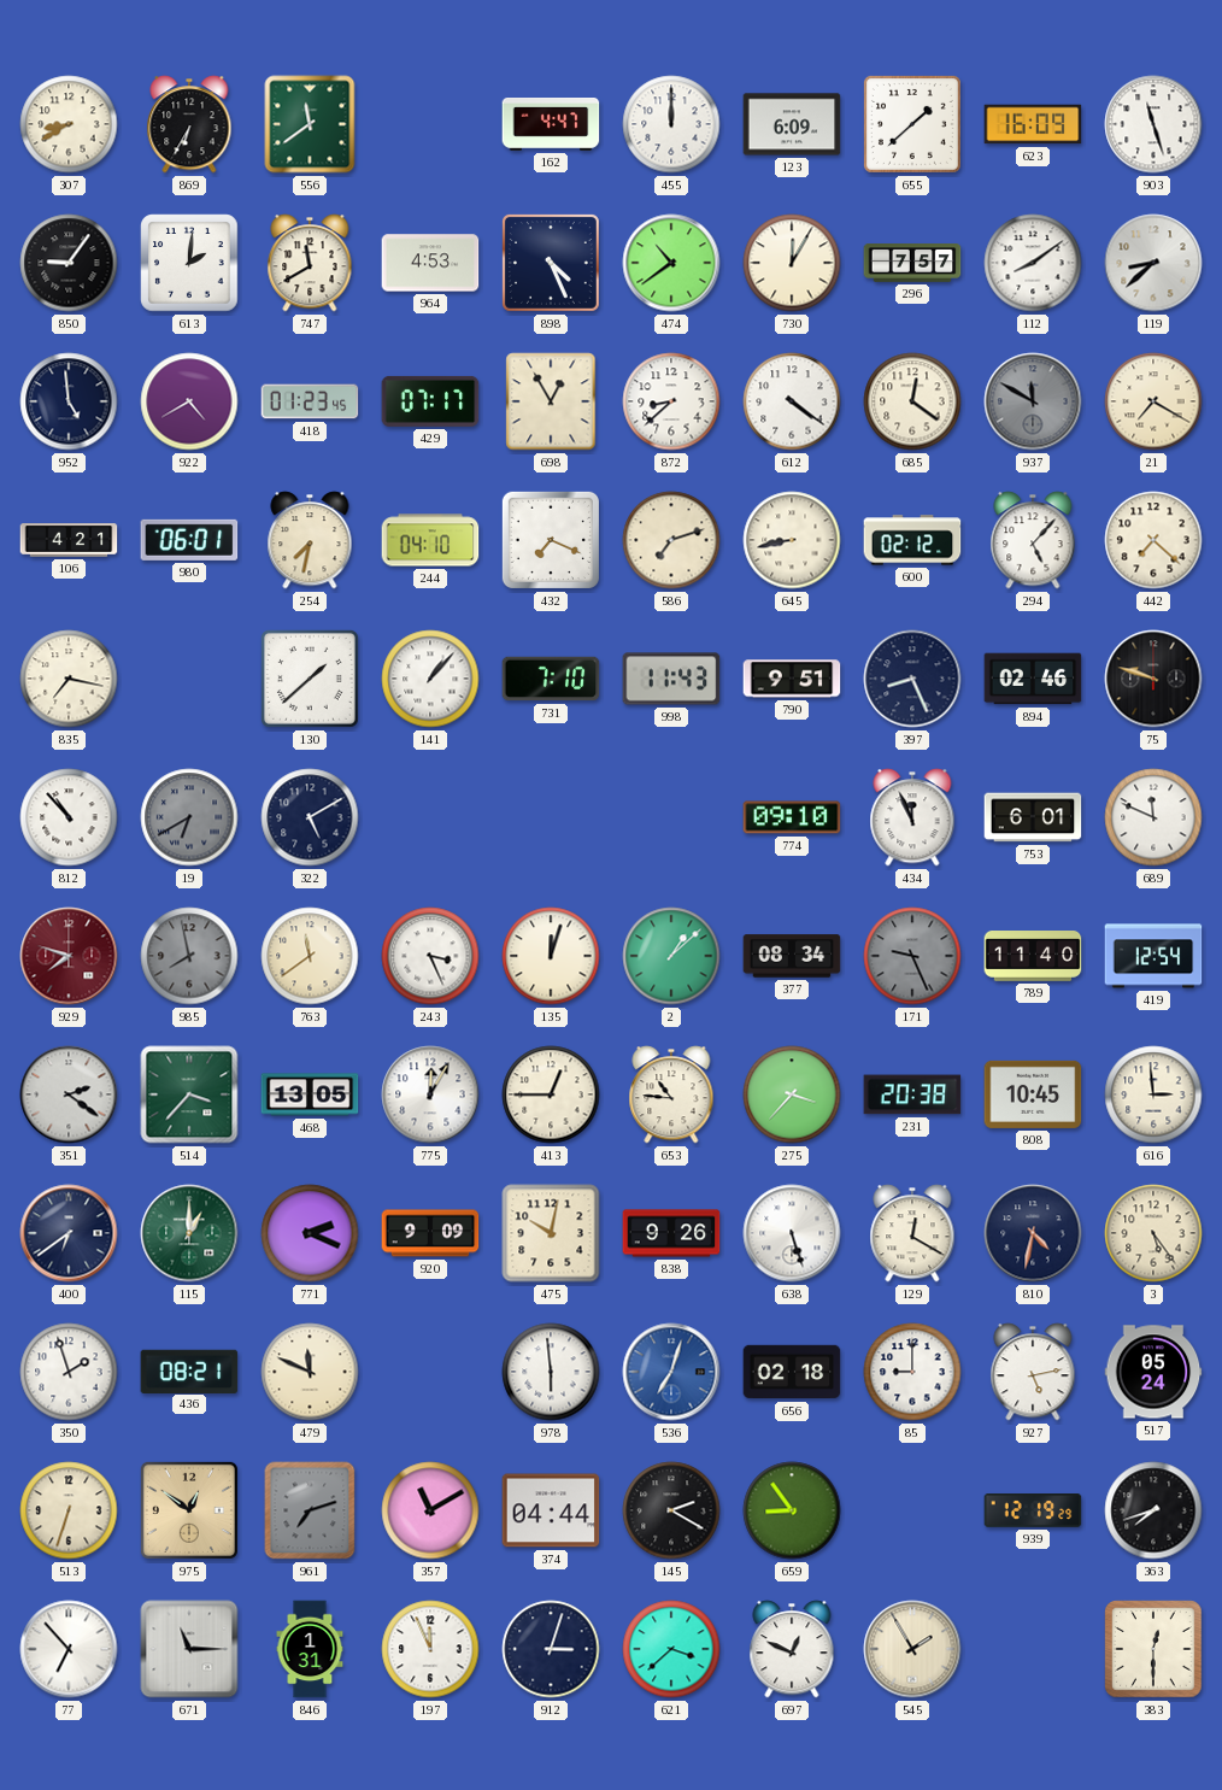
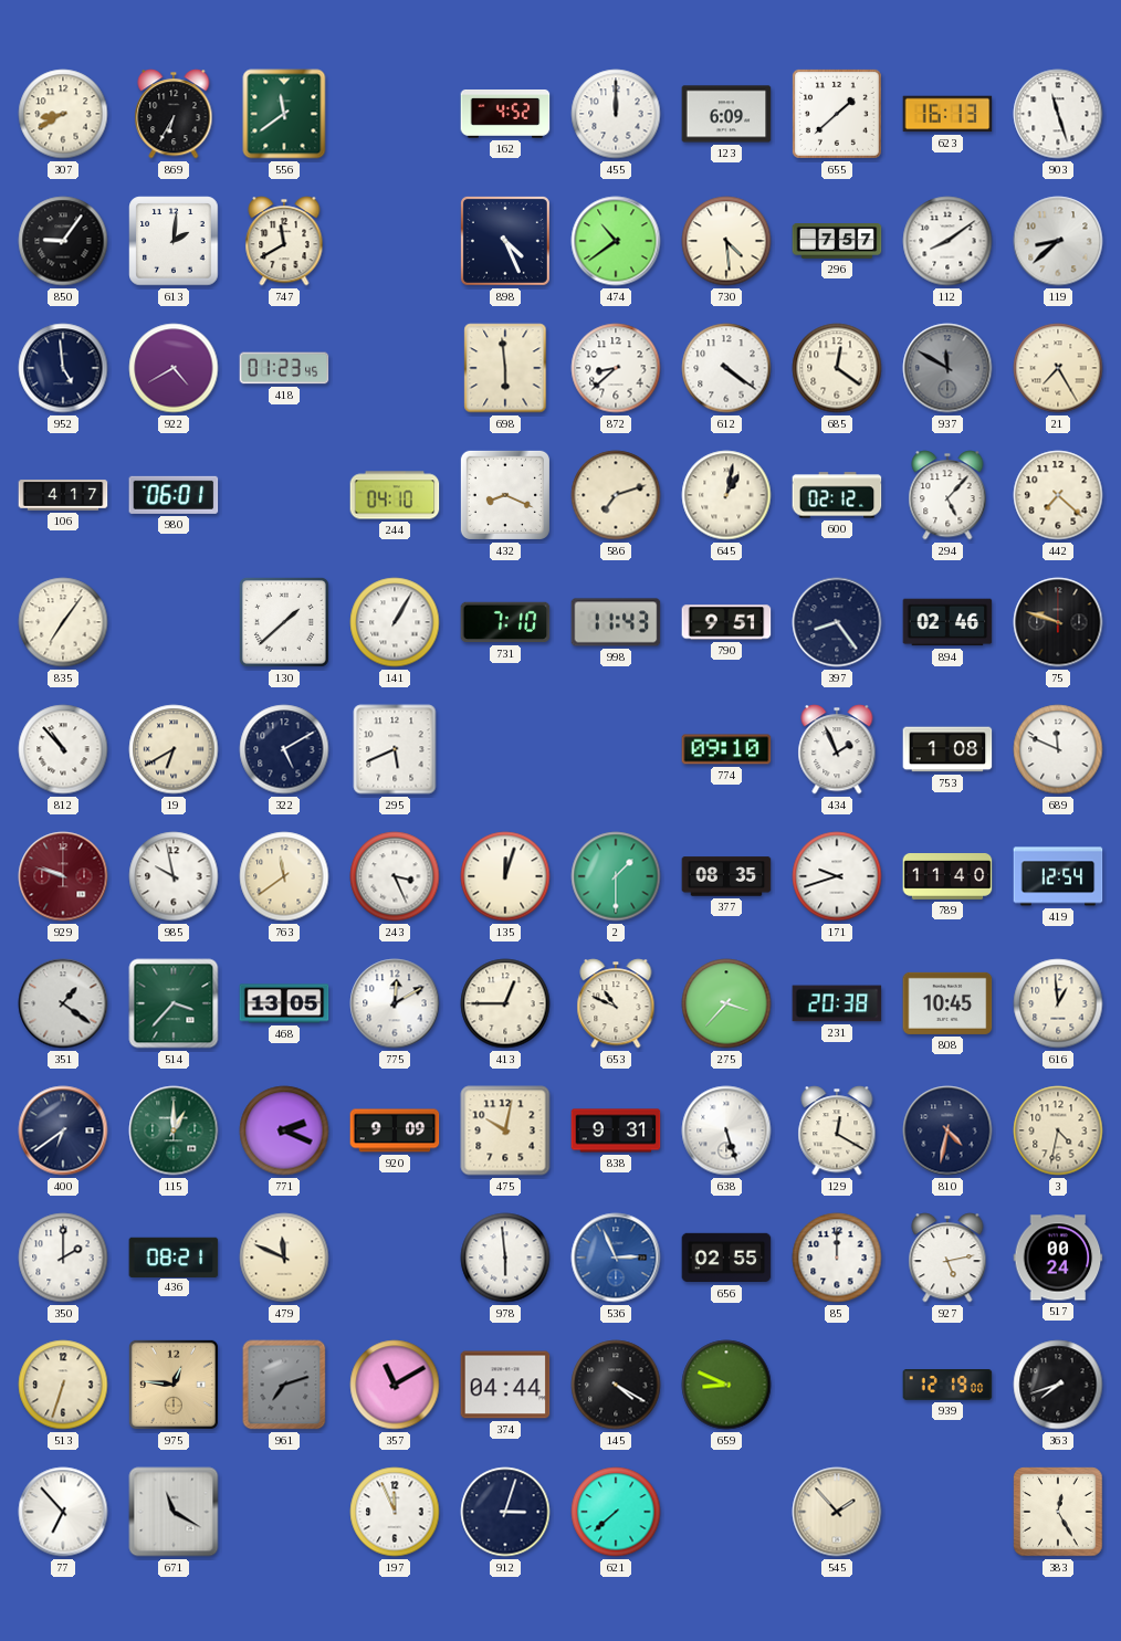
162: 4:47 -> 4:52 (505, 115)
623: 16:09 -> 16:13 (947, 114)
964: 4:53 -> none (430, 263)
730: 12:05 -> 4:29 (726, 241)
429: 07:17 -> none (430, 401)
698: 12:55 -> 5:59 (505, 368)
21: 7:20 -> 7:25 (1058, 368)
106: 4:21 -> 4:17 (63, 495)
254: 7:32 -> none (310, 540)
432: 7:19 -> 8:19 (505, 495)
645: 8:43 -> 1:02 (726, 495)
835: 7:17 -> 7:06 (63, 622)
141: 1:07 -> 1:05 (395, 622)
397: 8:26 -> 8:24 (837, 622)
19 dial: grey -> cream (174, 749)
295: none -> 5:41 (395, 749)
434: 11:56 -> 1:56 (837, 749)
753: 6:01 -> 1:08 (947, 749)
929: 7:48 -> 9:48 (63, 876)
985: 7:58 -> 9:58 (174, 876)
985 dial: grey -> white (174, 876)
2: 1:08 -> 1:30 (616, 876)
377: 08:34 -> 08:35 (726, 876)
171: 9:26 -> 9:42 (837, 876)
171 dial: grey -> white (837, 876)
351: 2:21 -> 1:21 (63, 1003)
775: 12:05 -> 12:10 (395, 1003)
653: 10:46 -> 10:49 (616, 1003)
616: 2:59 -> 12:59 (1058, 1003)
838: 9:26 -> 9:31 (616, 1130)
3: 5:24 -> 4:32 (1058, 1130)
350: 1:57 -> 2:00 (63, 1258)
536: 7:03 -> 2:56 (616, 1258)
656: 02:18 -> 02:55 (726, 1258)
85: 9:00 -> 12:00 (837, 1258)
517: 05:24 -> 00:24 (1058, 1258)
975: 12:51 -> 12:46 (174, 1385)
145: 2:20 -> 4:20 (616, 1385)
659: 8:54 -> 8:49 (726, 1385)
939: 12:19:29 -> 12:19:00 (947, 1386)
671: 11:15 -> 11:20 (174, 1512)
846: 1:31 -> none (310, 1649)
621: 3:38 -> 7:38 (616, 1512)
697: 12:49 -> none (792, 1649)
545: 1:55 -> 1:53 (837, 1512)
383: 12:30 -> 12:25 (1058, 1512)
